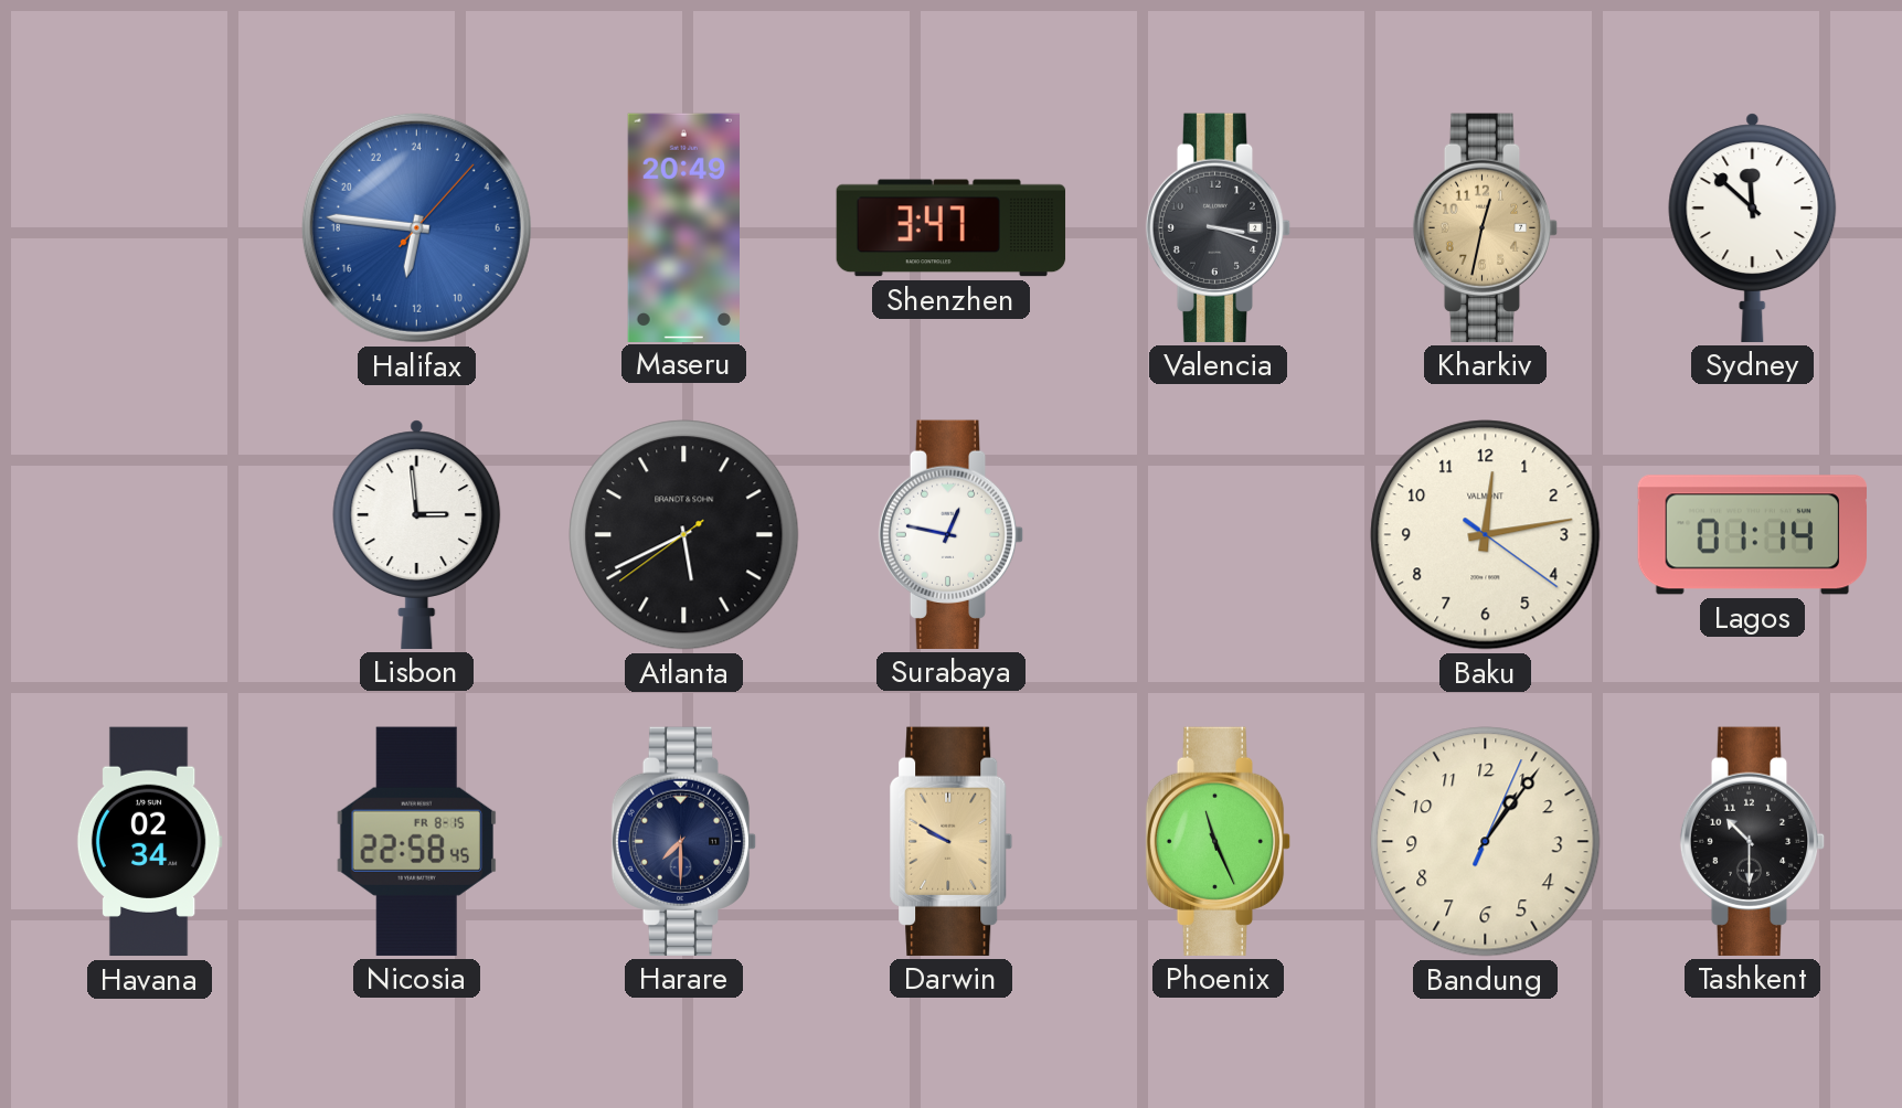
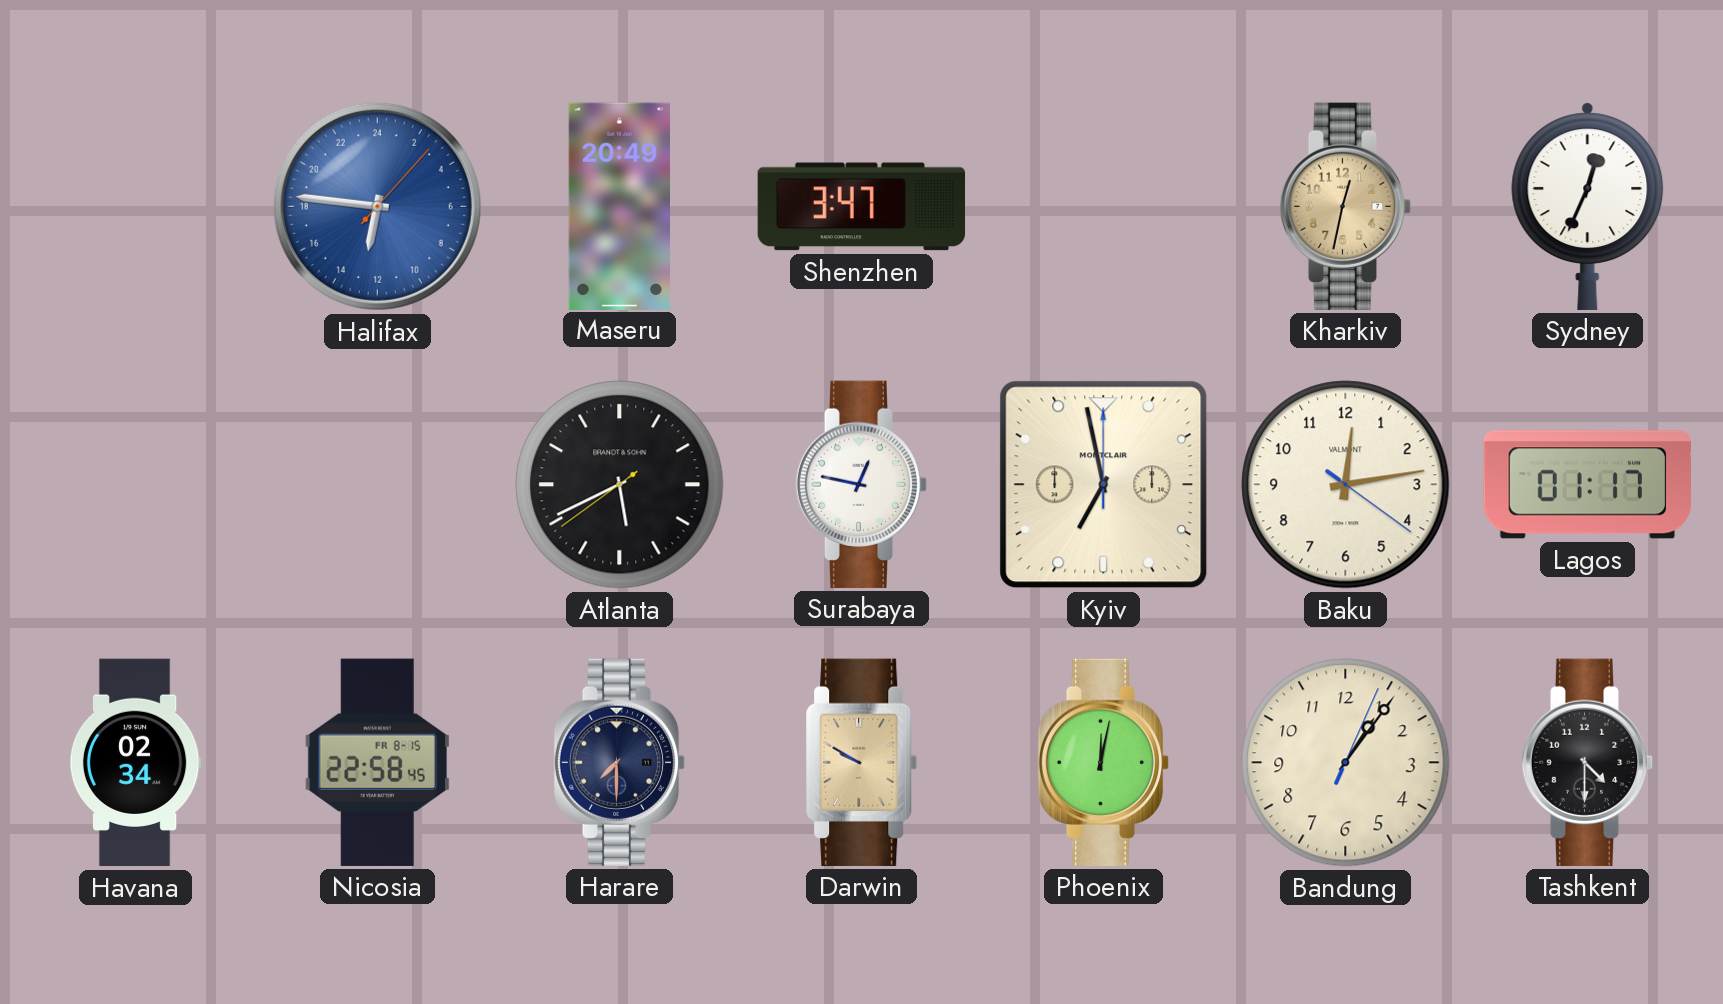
Valencia: 3:18 -> none (1219, 227)
Sydney: 11:52 -> 12:34 (1588, 206)
Lisbon: 2:59 -> none (417, 534)
Kyiv: none -> 6:58 (1104, 485)
Lagos: 01:14 -> 01:17 (1587, 485)
Phoenix: 11:26 -> 12:02 (1104, 762)
Tashkent: 10:30 -> 4:30 (1588, 762)
